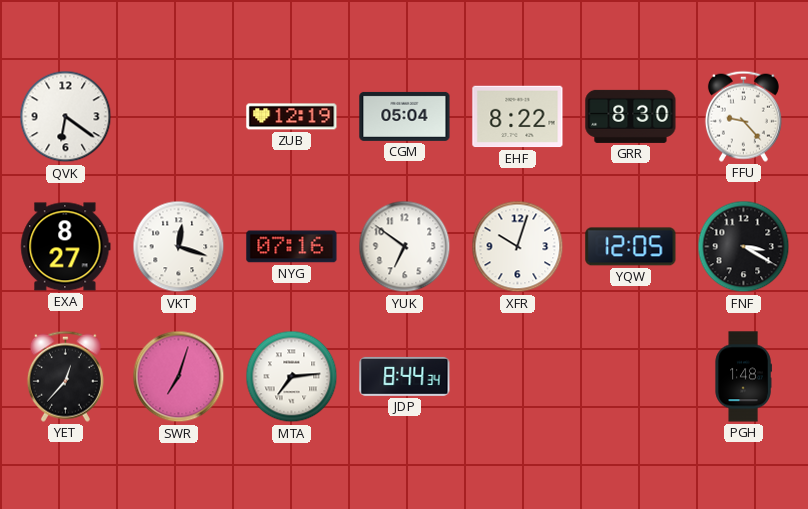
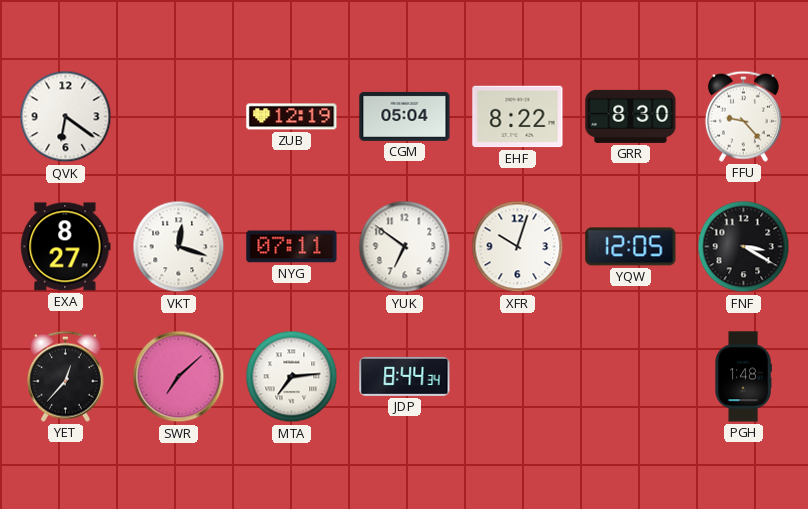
NYG: 07:16 -> 07:11 (292, 247)
SWR: 7:03 -> 7:08 (179, 377)
